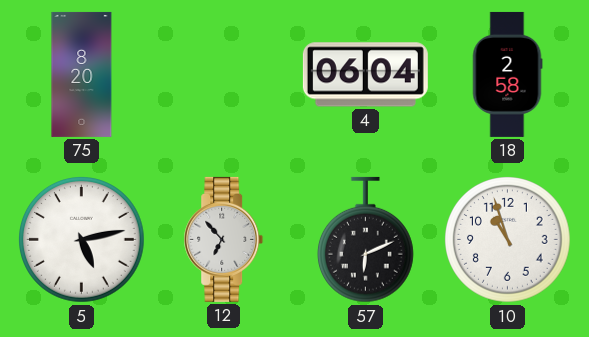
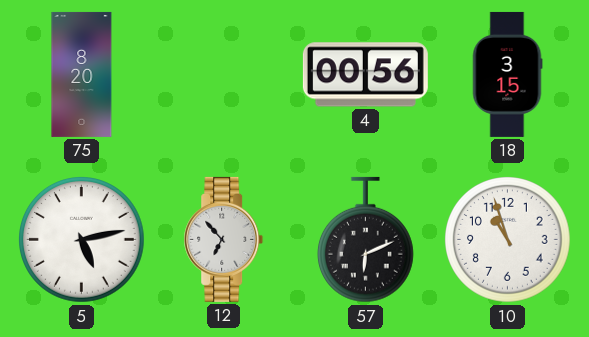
4: 06:04 -> 00:56 (365, 75)
18: 2:58 -> 3:15 (507, 74)
